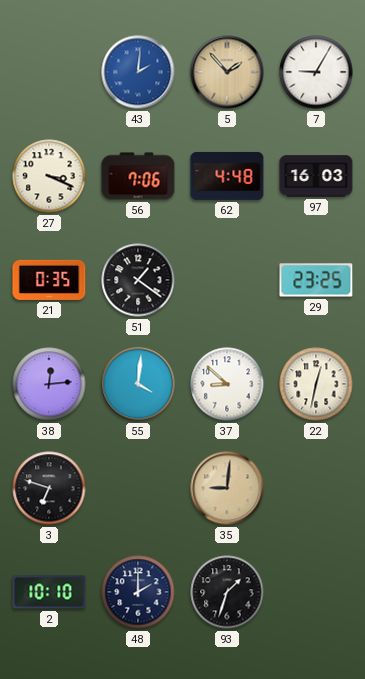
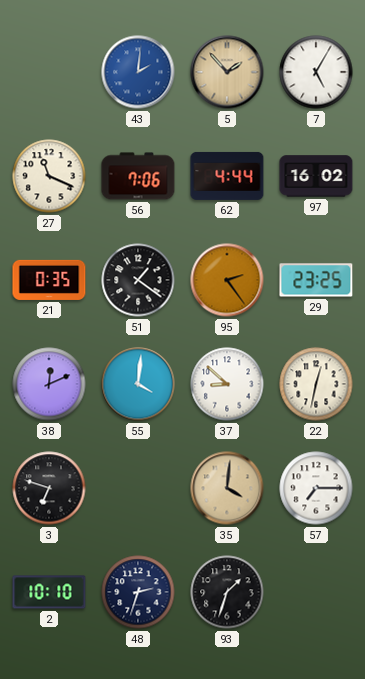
7: 9:05 -> 5:05 (316, 72)
27: 3:19 -> 11:19 (49, 176)
62: 4:48 -> 4:44 (227, 176)
97: 16:03 -> 16:02 (316, 176)
95: none -> 2:24 (227, 280)
38: 12:14 -> 12:11 (49, 384)
35: 9:01 -> 4:01 (227, 488)
57: none -> 7:15 (316, 488)
48: 2:00 -> 2:33 (138, 592)
